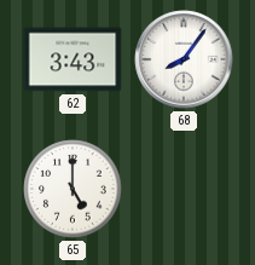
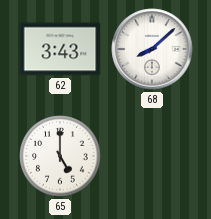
68: 8:06 -> 8:08 (152, 49)
